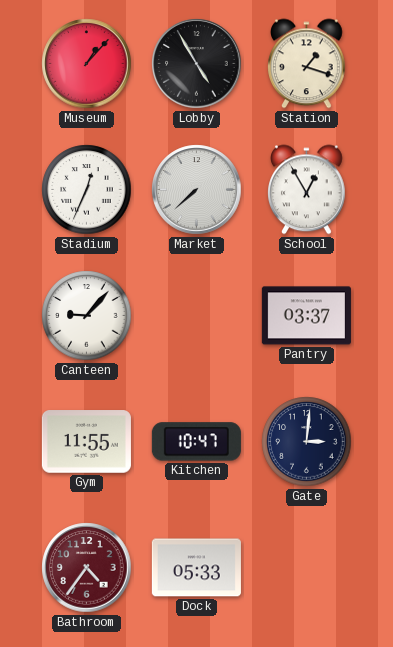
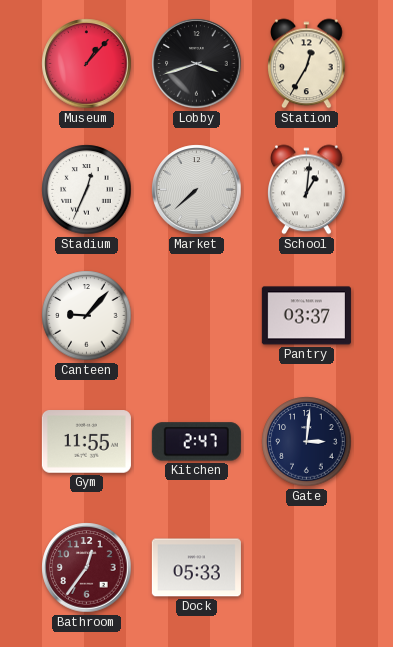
Lobby: 4:55 -> 3:42 (197, 64)
Station: 1:18 -> 12:35 (307, 64)
School: 12:55 -> 1:01 (307, 190)
Kitchen: 10:47 -> 2:47 (196, 442)
Bathroom: 4:36 -> 12:36 (87, 568)
